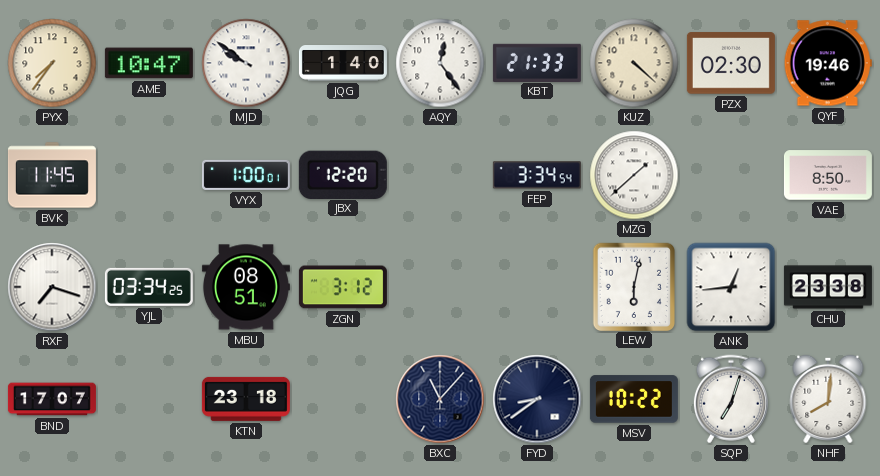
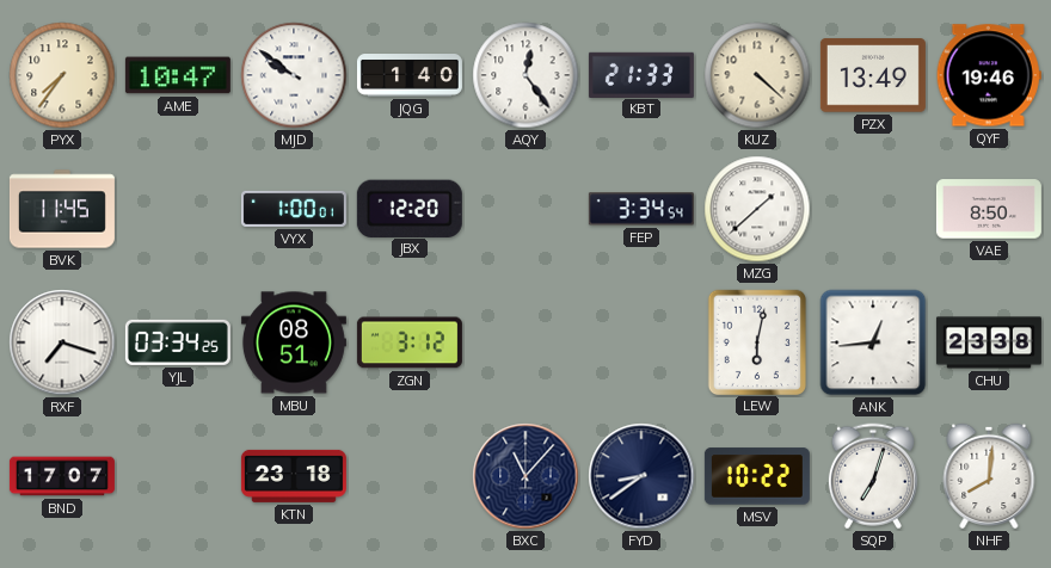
PZX: 02:30 -> 13:49 (873, 75)
